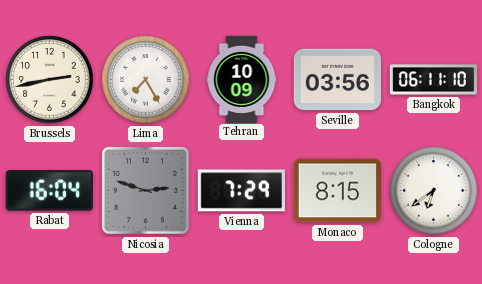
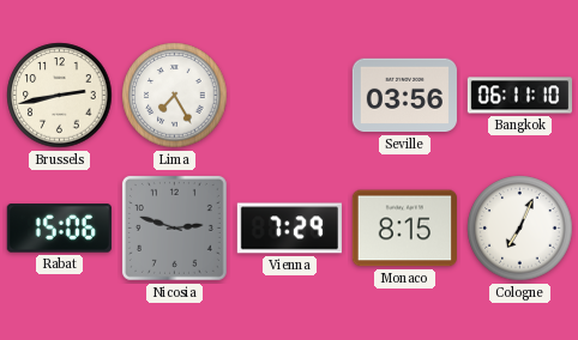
Tehran: 10:09 -> none (242, 79)
Rabat: 16:04 -> 15:06 (59, 229)
Cologne: 6:39 -> 7:04 (520, 229)
